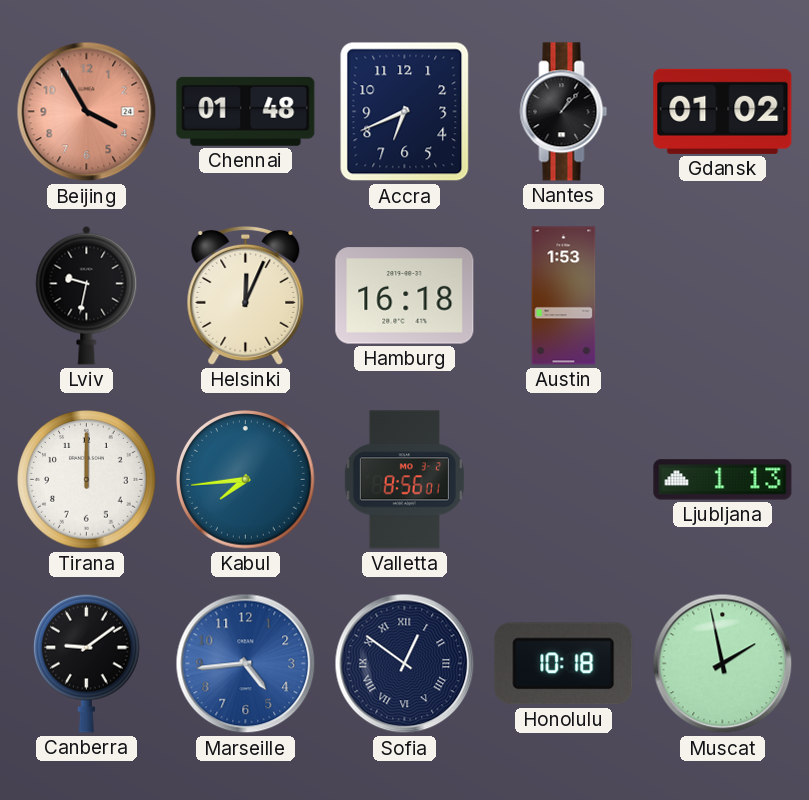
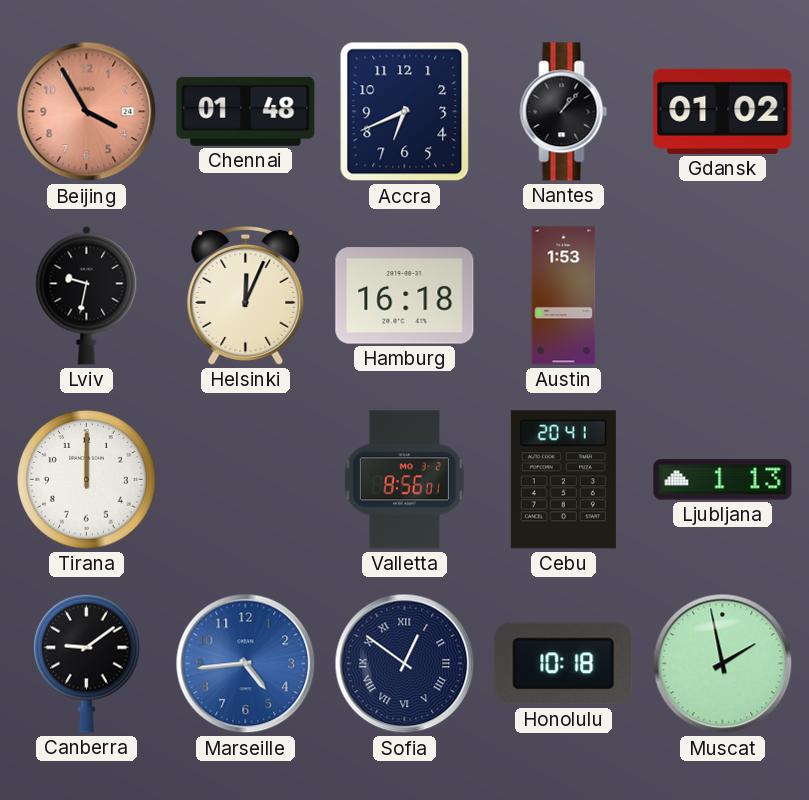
Kabul: 7:44 -> none (246, 480)
Cebu: none -> 20:41 (563, 480)
